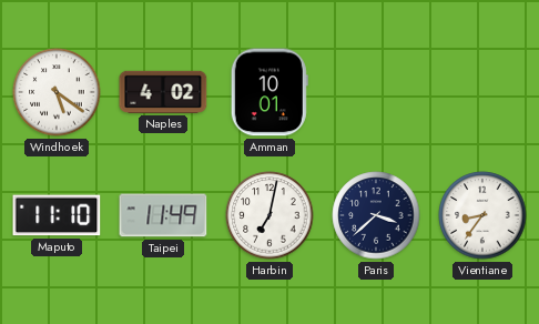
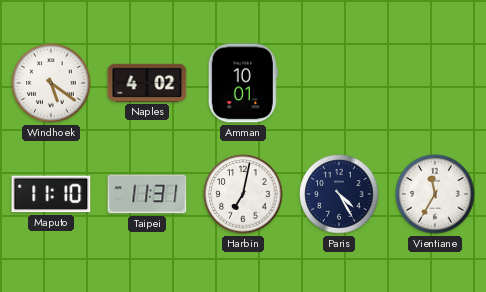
Taipei: 11:49 -> 11:31 (147, 194)
Paris: 3:38 -> 4:25 (339, 194)
Vientiane: 8:36 -> 11:35 (435, 194)
